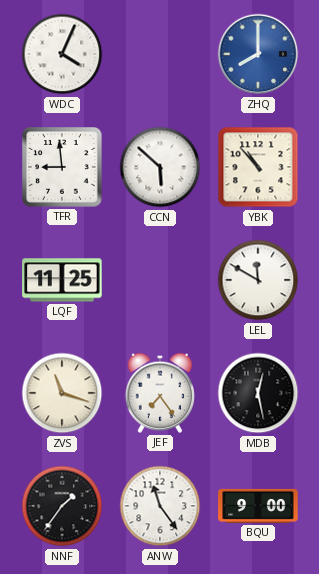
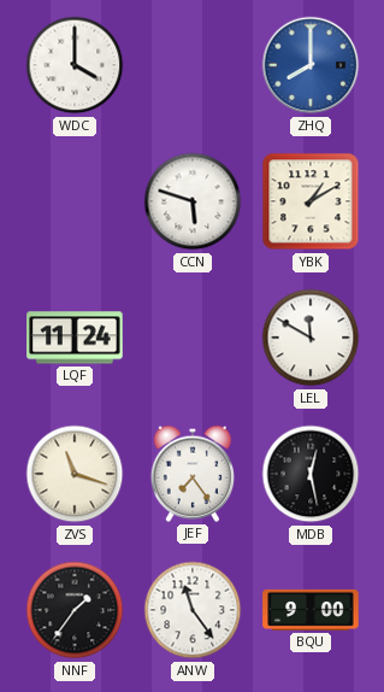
WDC: 4:04 -> 4:00 (75, 65)
TFR: 8:59 -> none (62, 167)
CCN: 5:52 -> 5:48 (193, 201)
YBK: 10:53 -> 1:10 (311, 201)
LQF: 11:25 -> 11:24 (75, 338)
